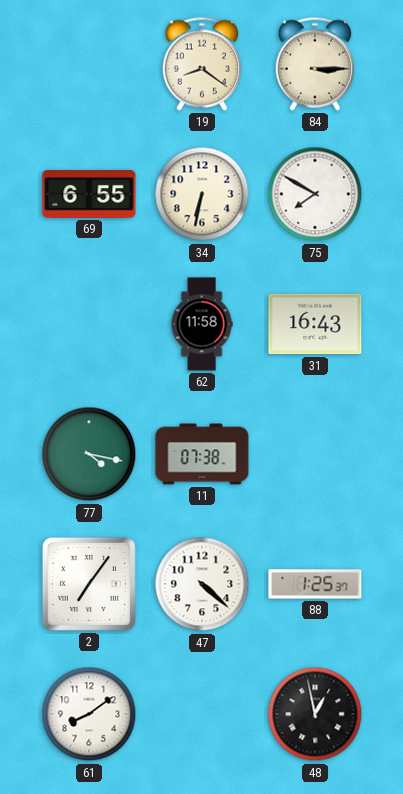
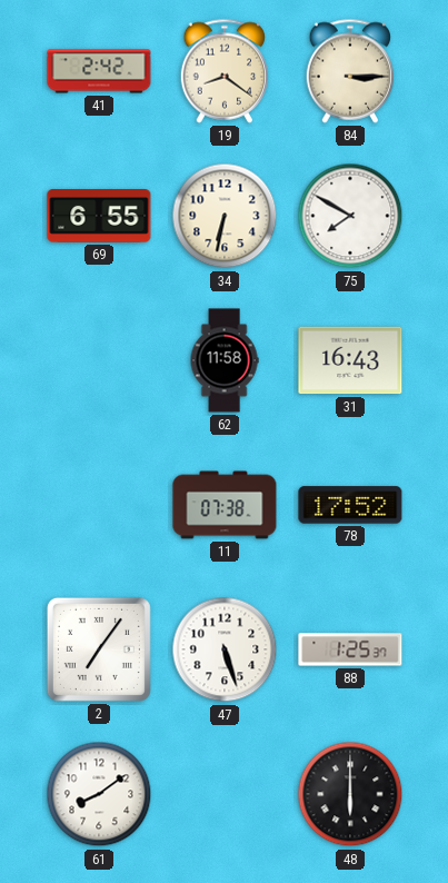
41: none -> 2:42 (99, 71)
77: 4:17 -> none (89, 454)
78: none -> 17:52 (350, 505)
47: 4:22 -> 5:27 (225, 649)
48: 12:58 -> 6:00 (350, 794)
